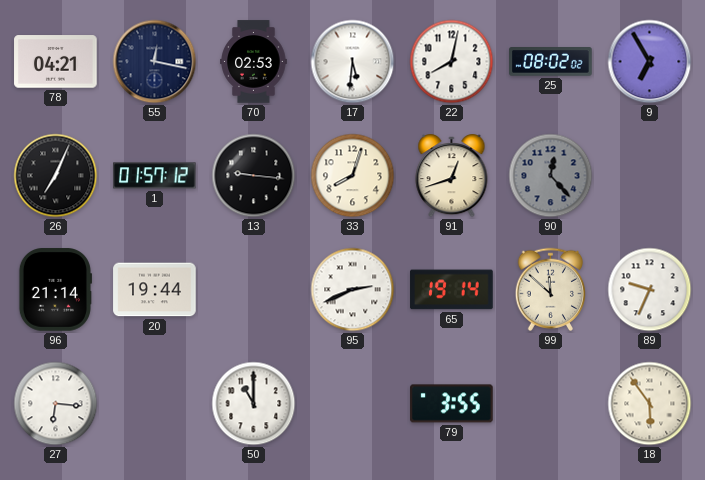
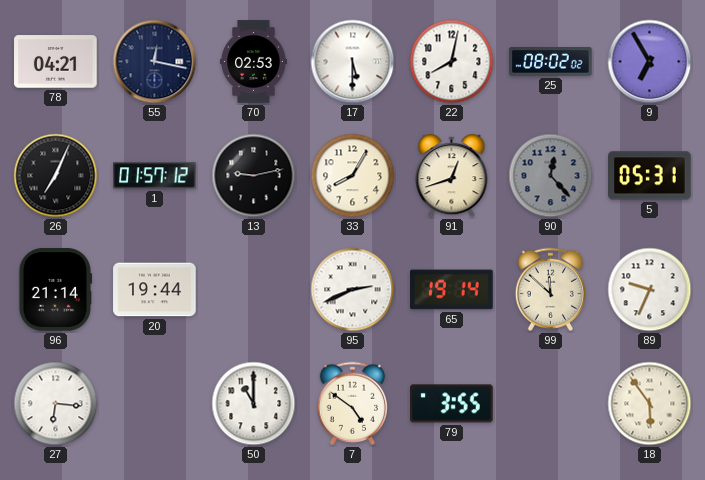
17: 5:31 -> 5:30 (353, 62)
13: 9:16 -> 9:13 (254, 176)
33: 8:03 -> 8:05 (353, 176)
5: none -> 05:31 (650, 176)
7: none -> 4:51 (353, 403)
